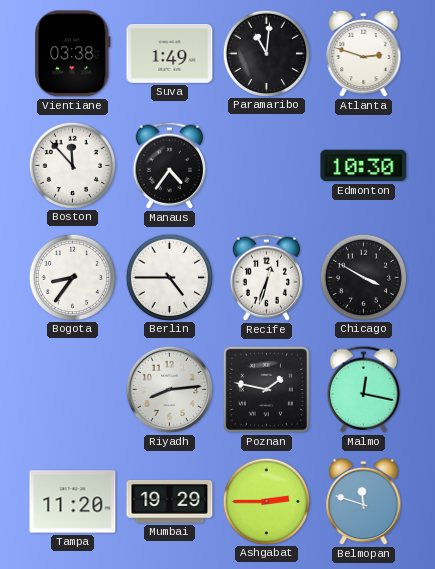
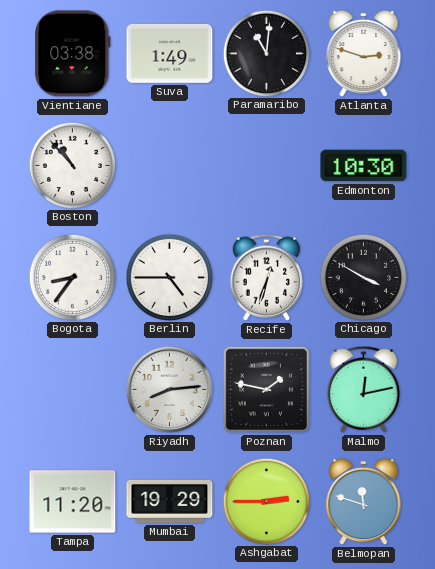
Boston: 11:53 -> 10:53 (72, 165)
Manaus: 4:36 -> none (170, 165)
Malmo: 12:17 -> 12:13 (364, 389)
